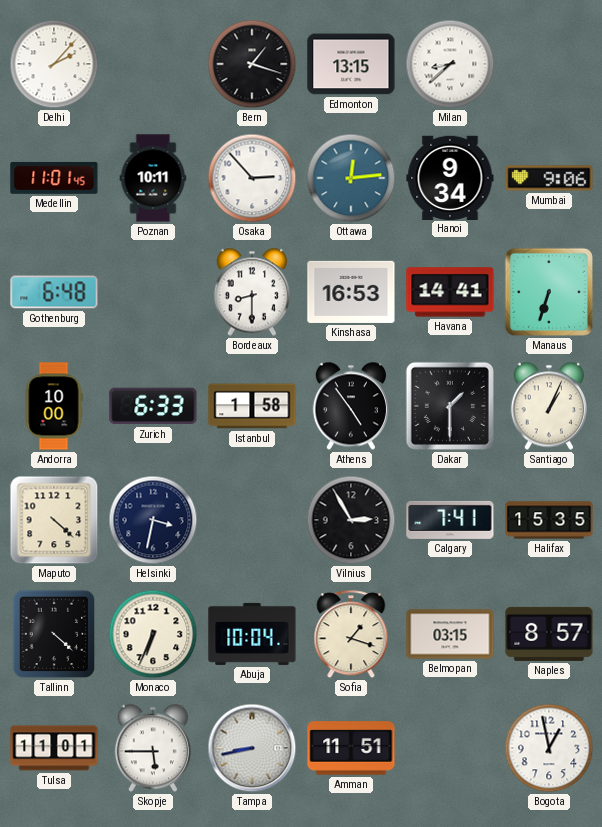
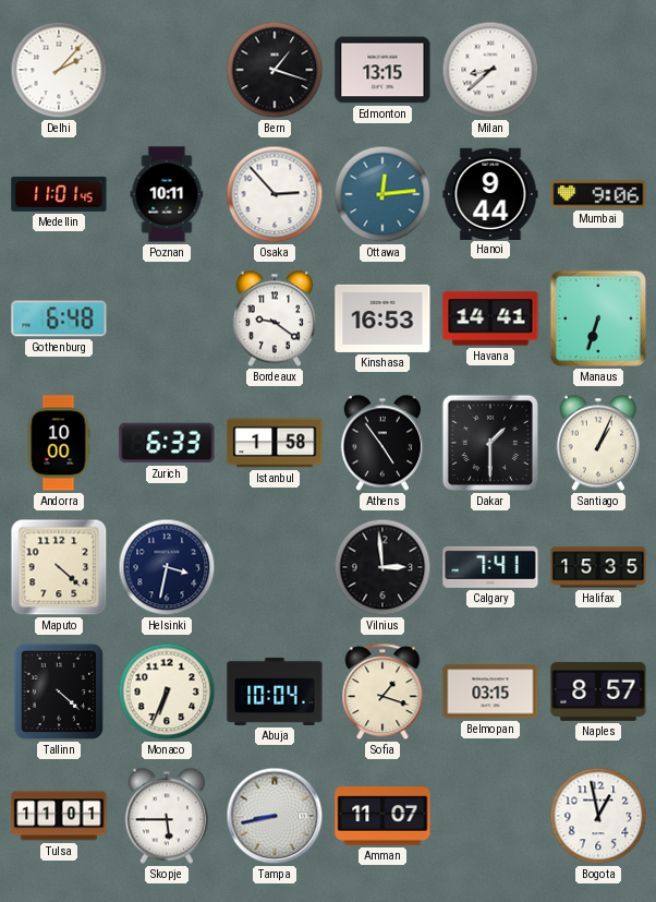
Hanoi: 9:34 -> 9:44 (490, 193)
Bordeaux: 8:30 -> 9:21 (275, 318)
Vilnius: 2:55 -> 2:59 (382, 567)
Amman: 11:51 -> 11:07 (382, 816)
